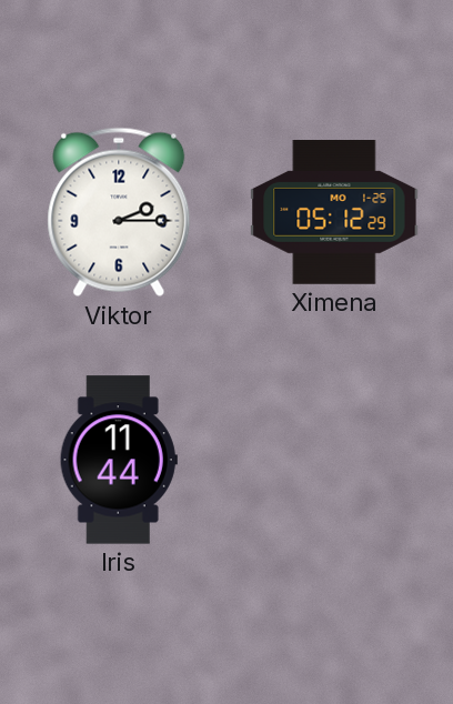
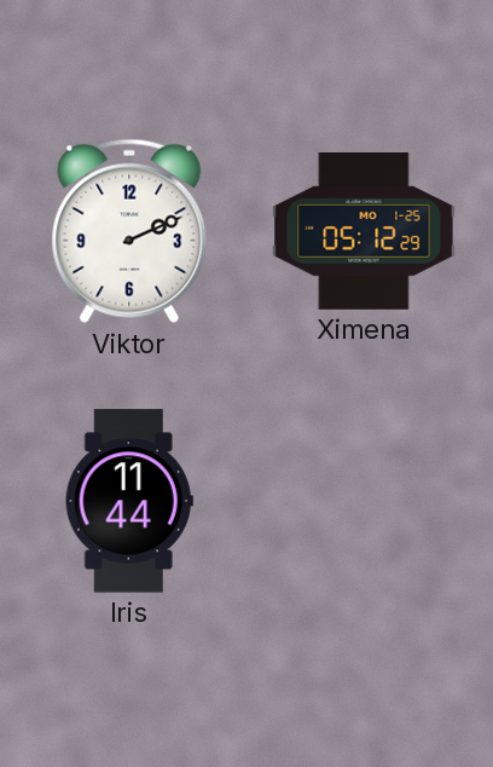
Viktor: 2:15 -> 2:11 (129, 231)
